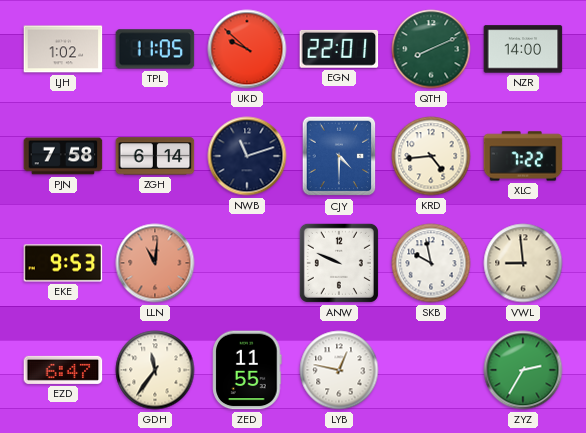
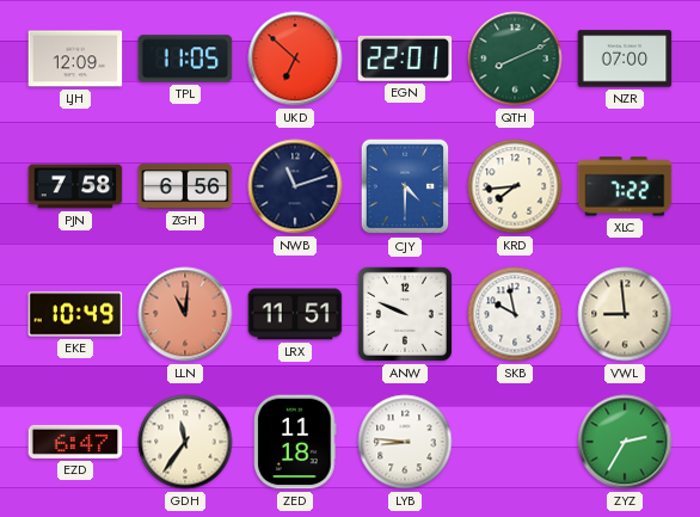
LJH: 1:02 -> 12:09 (75, 59)
UKD: 9:52 -> 6:52 (295, 59)
NZR: 14:00 -> 07:00 (625, 59)
ZGH: 6:14 -> 6:56 (185, 186)
KRD: 4:44 -> 7:44 (515, 186)
EKE: 9:53 -> 10:49 (75, 314)
LRX: none -> 11:51 (295, 314)
ZED: 11:55 -> 11:18 (295, 442)
LYB: 12:47 -> 8:46 (405, 442)
